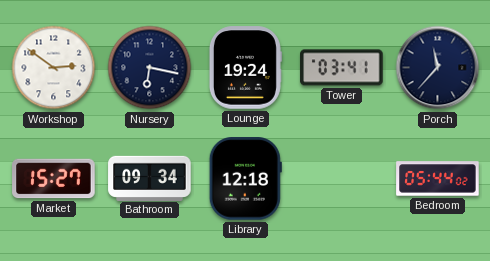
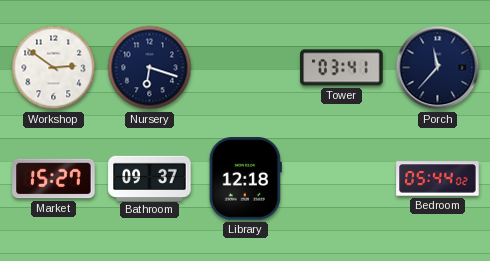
Nursery: 6:17 -> 6:18 (150, 68)
Lounge: 19:24 -> none (245, 68)
Bathroom: 09:34 -> 09:37 (150, 178)
